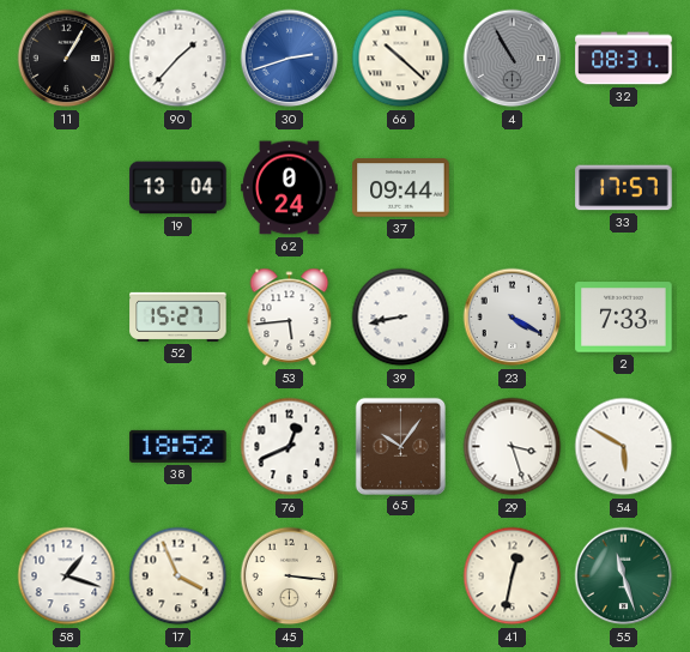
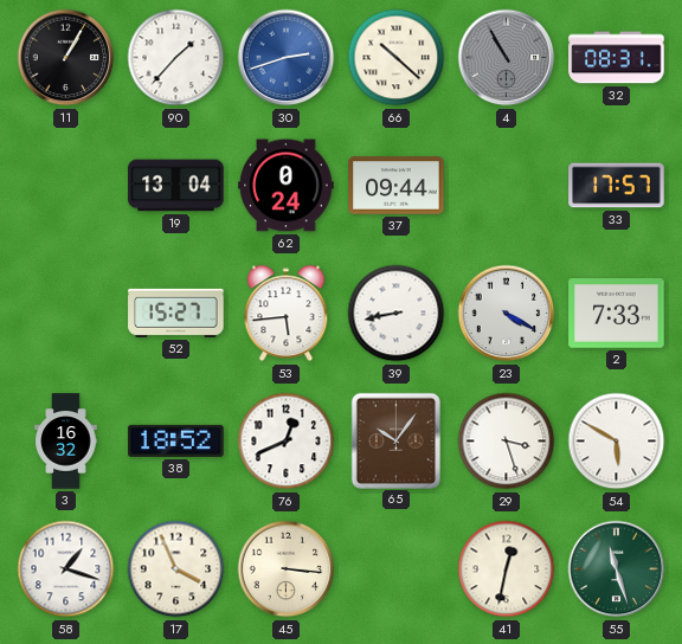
3: none -> 16:32 (66, 442)
